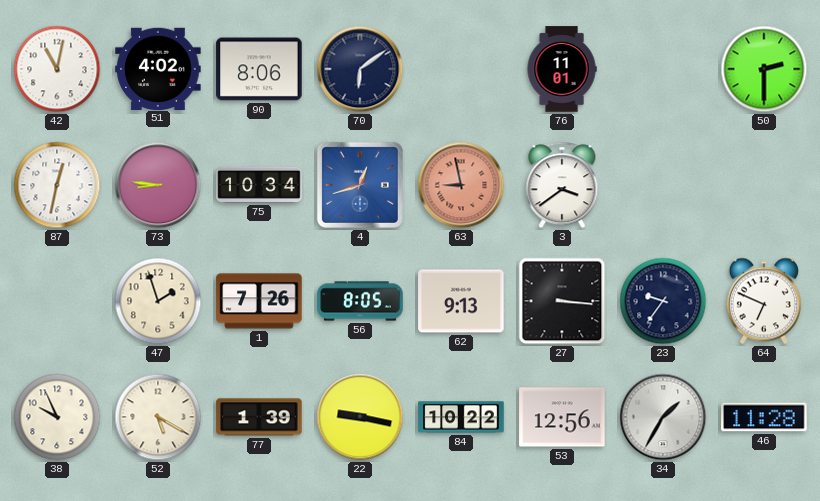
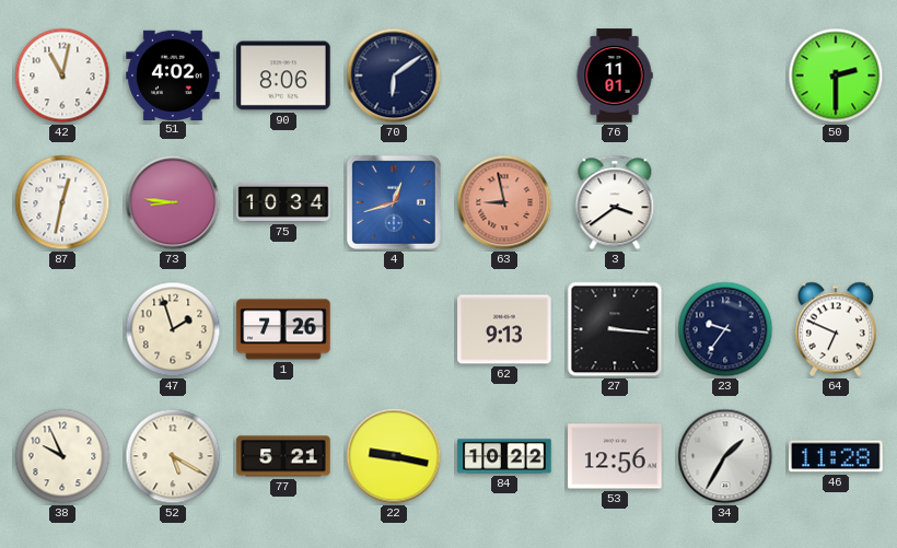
56: 8:05 -> none (360, 301)
77: 1:39 -> 5:21 (283, 456)
